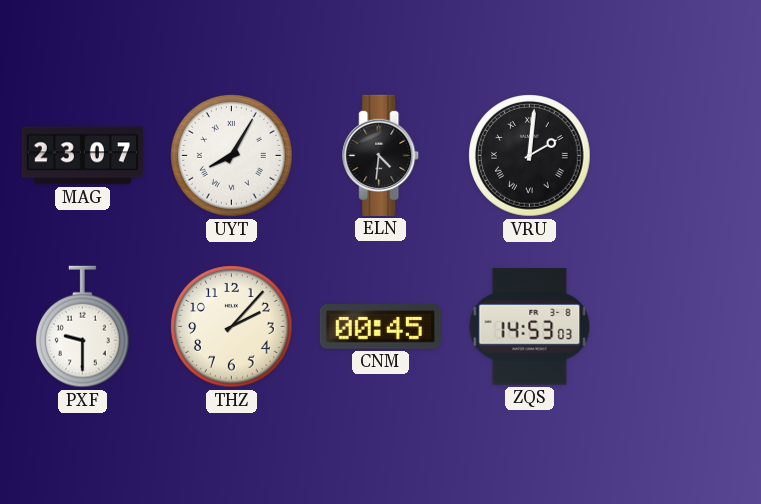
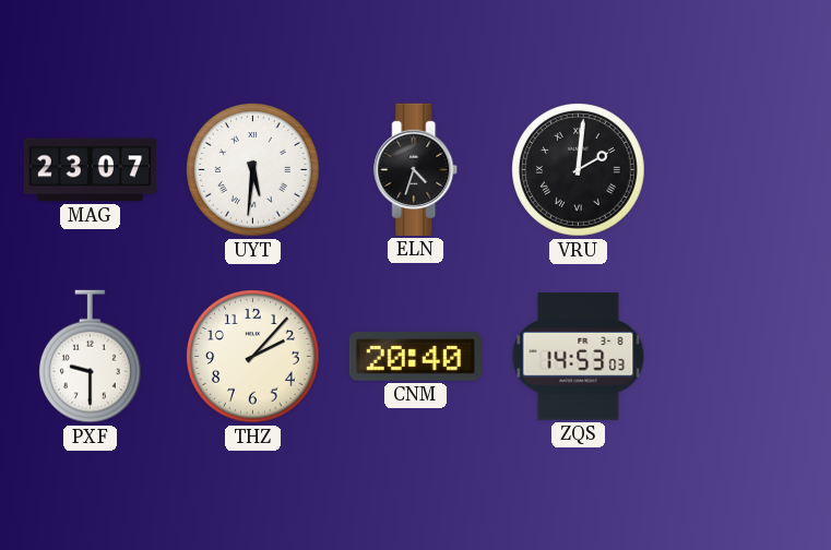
UYT: 8:05 -> 5:31 (253, 170)
ELN: 4:31 -> 4:33 (416, 169)
CNM: 00:45 -> 20:40 (415, 357)
